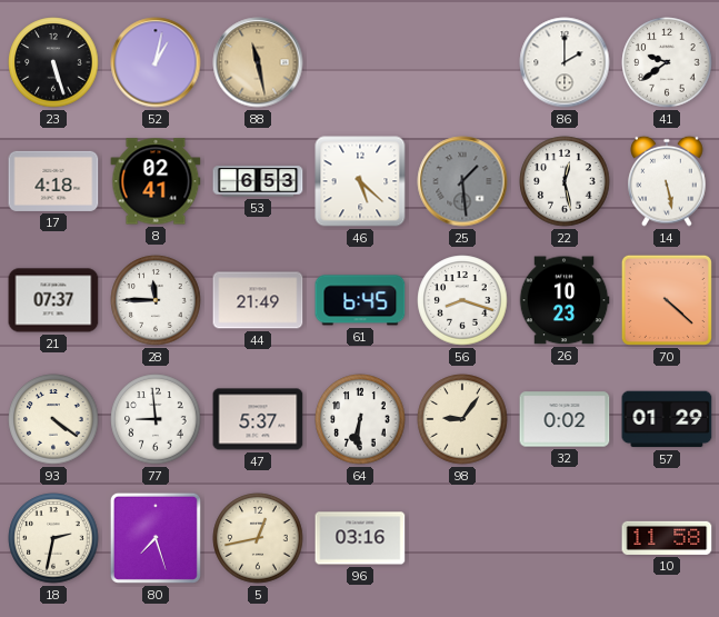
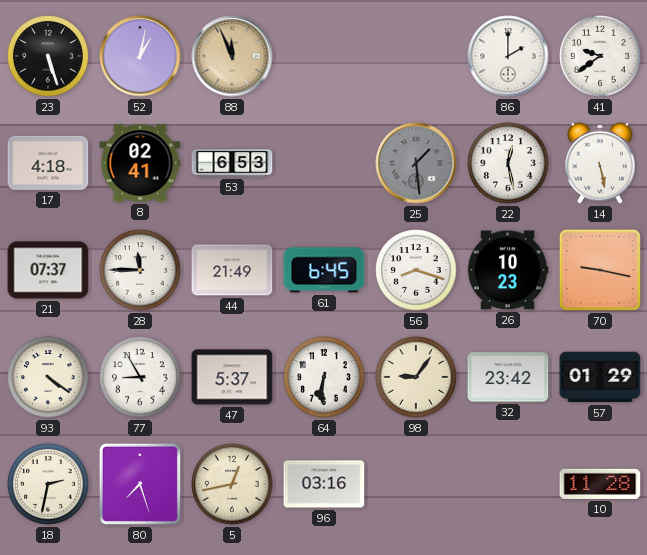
88: 11:28 -> 11:56 (232, 56)
46: 5:22 -> none (360, 181)
70: 4:22 -> 9:17 (600, 270)
77: 8:59 -> 8:55 (140, 377)
32: 0:02 -> 23:42 (508, 377)
10: 11:58 -> 11:28 (600, 484)
